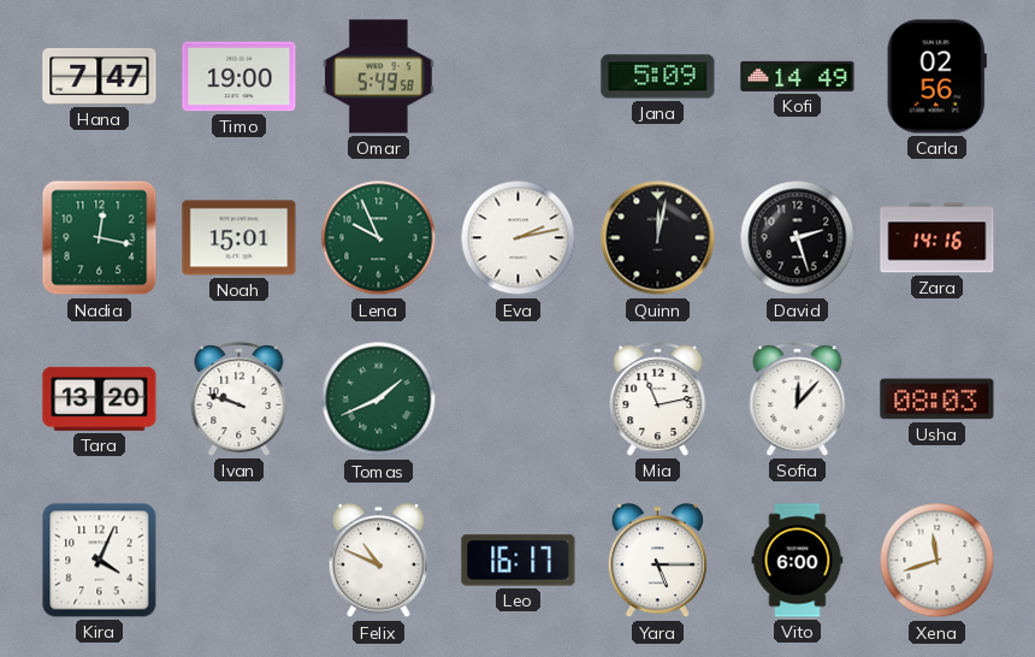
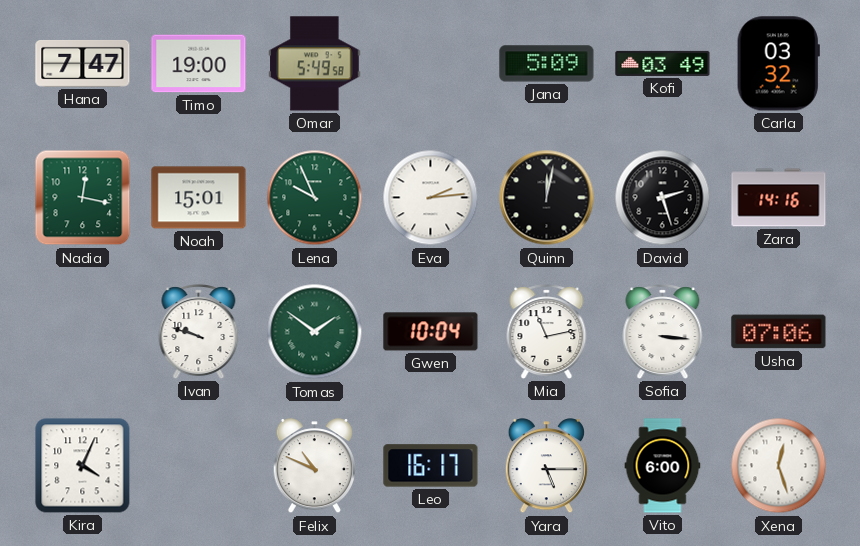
Kofi: 14:49 -> 03:49 (663, 63)
Carla: 02:56 -> 03:32 (778, 64)
Eva: 2:13 -> 2:14 (431, 198)
Tara: 13:20 -> none (100, 398)
Tomas: 1:41 -> 1:51 (315, 332)
Gwen: none -> 10:04 (431, 332)
Sofia: 12:07 -> 3:16 (663, 332)
Usha: 08:03 -> 07:06 (779, 332)
Xena: 11:42 -> 12:27 (779, 466)
